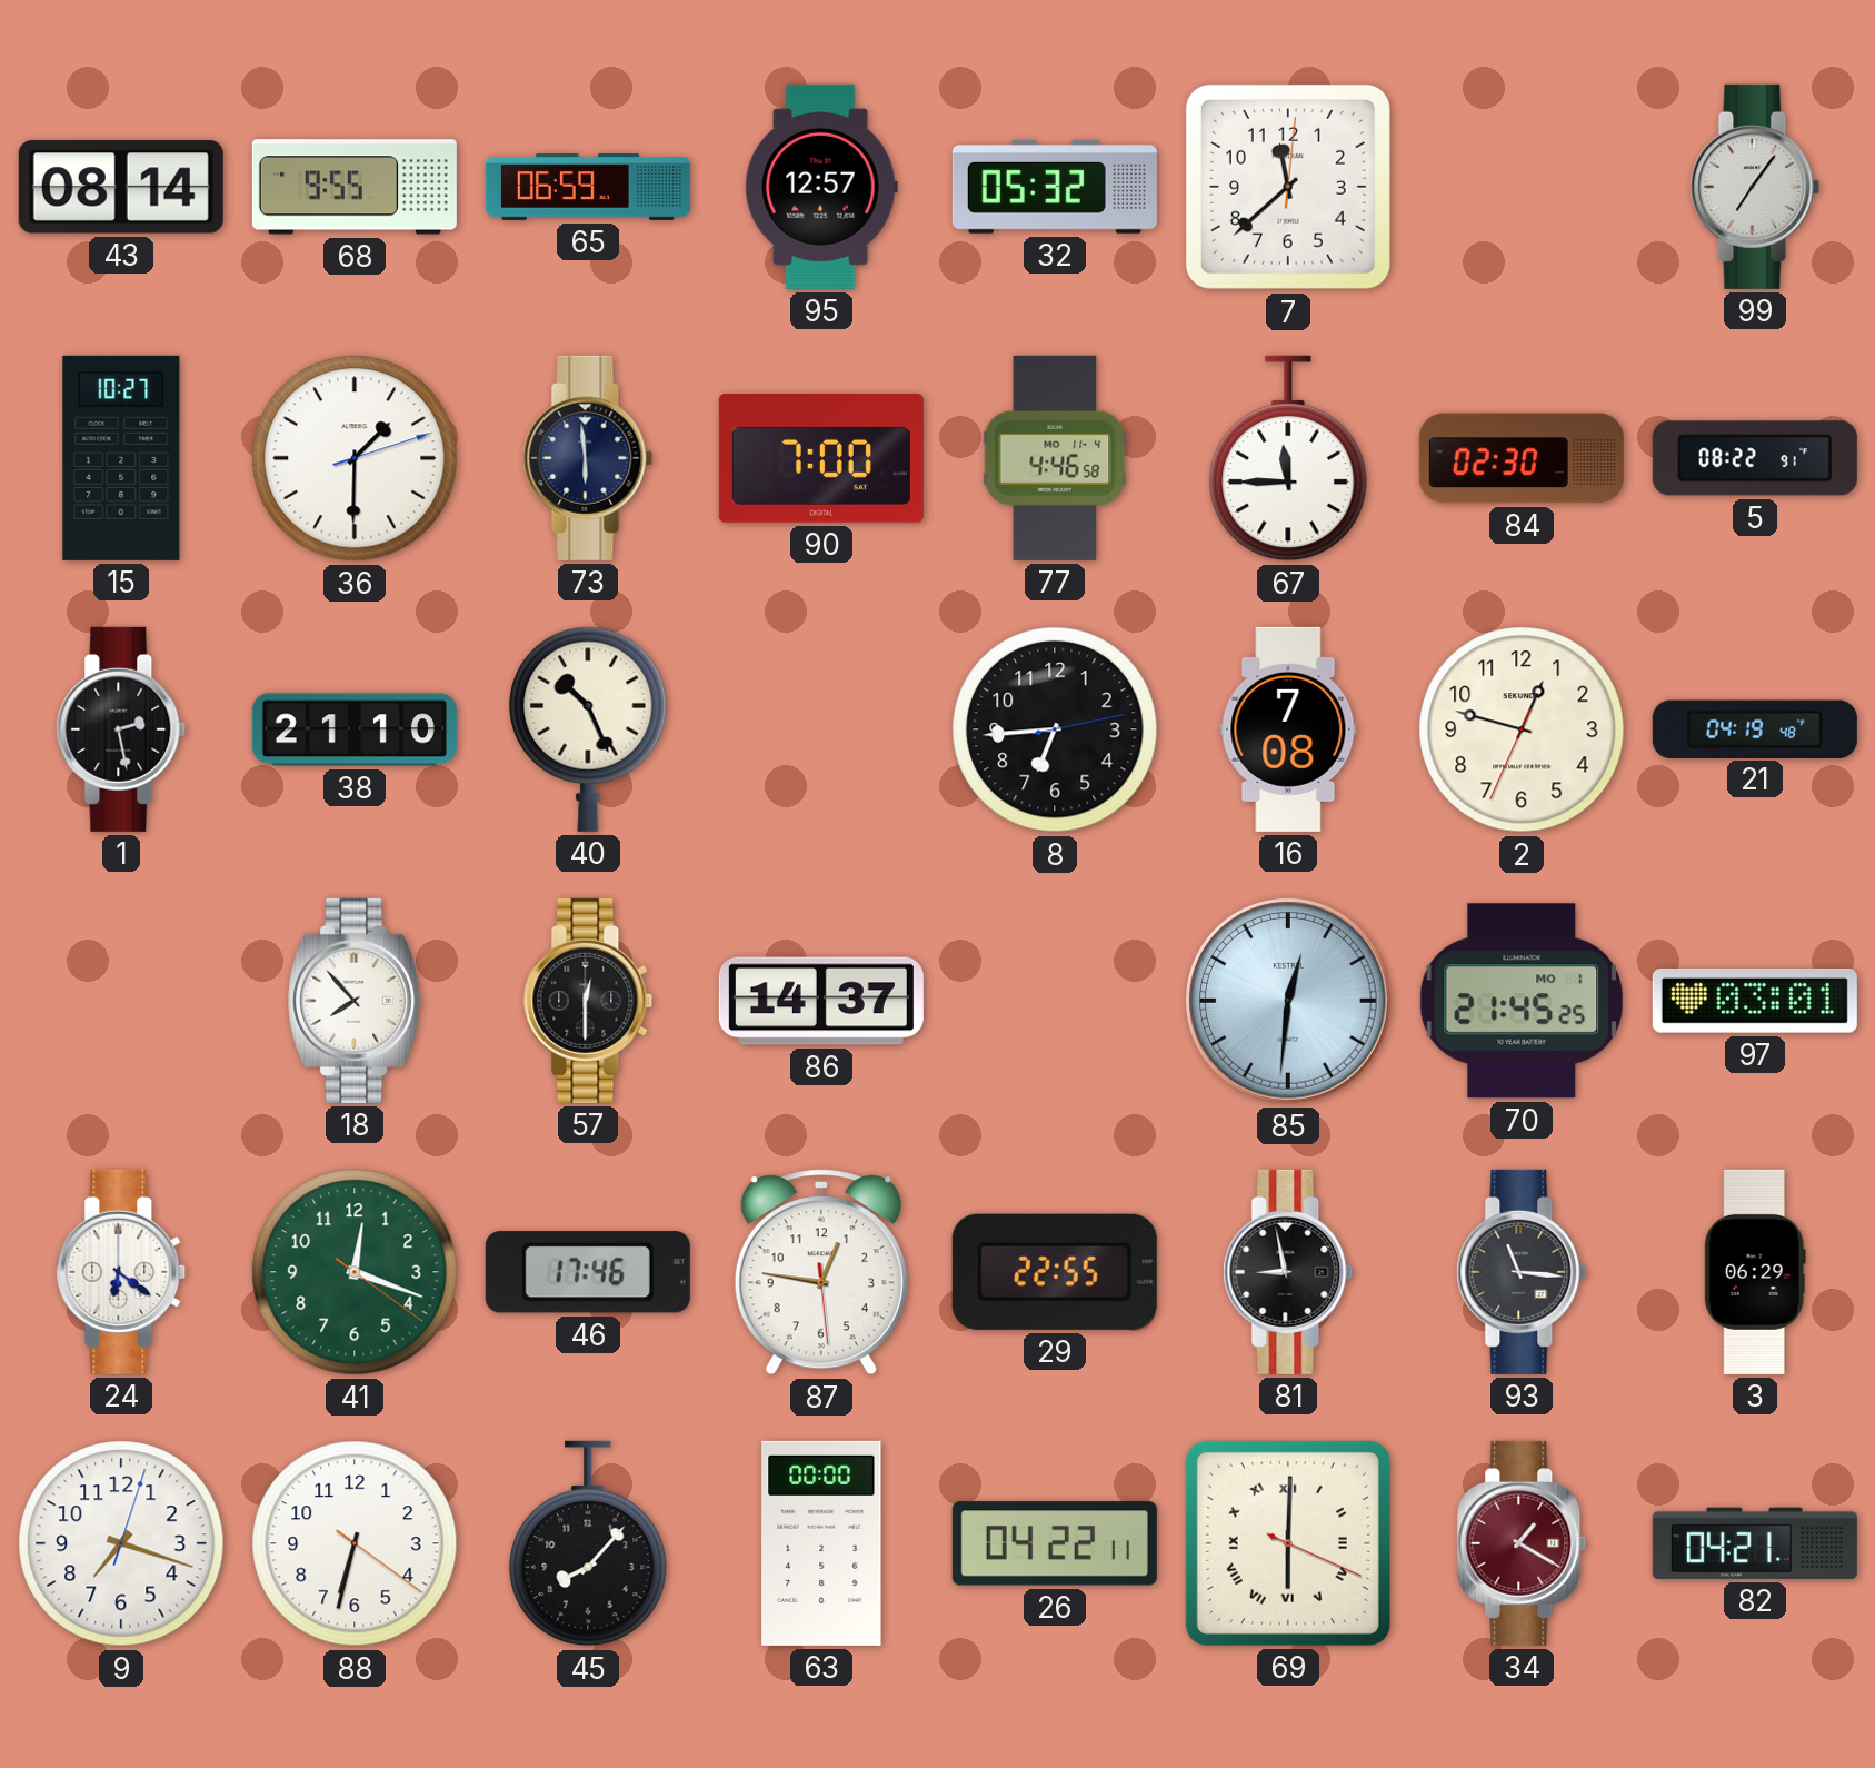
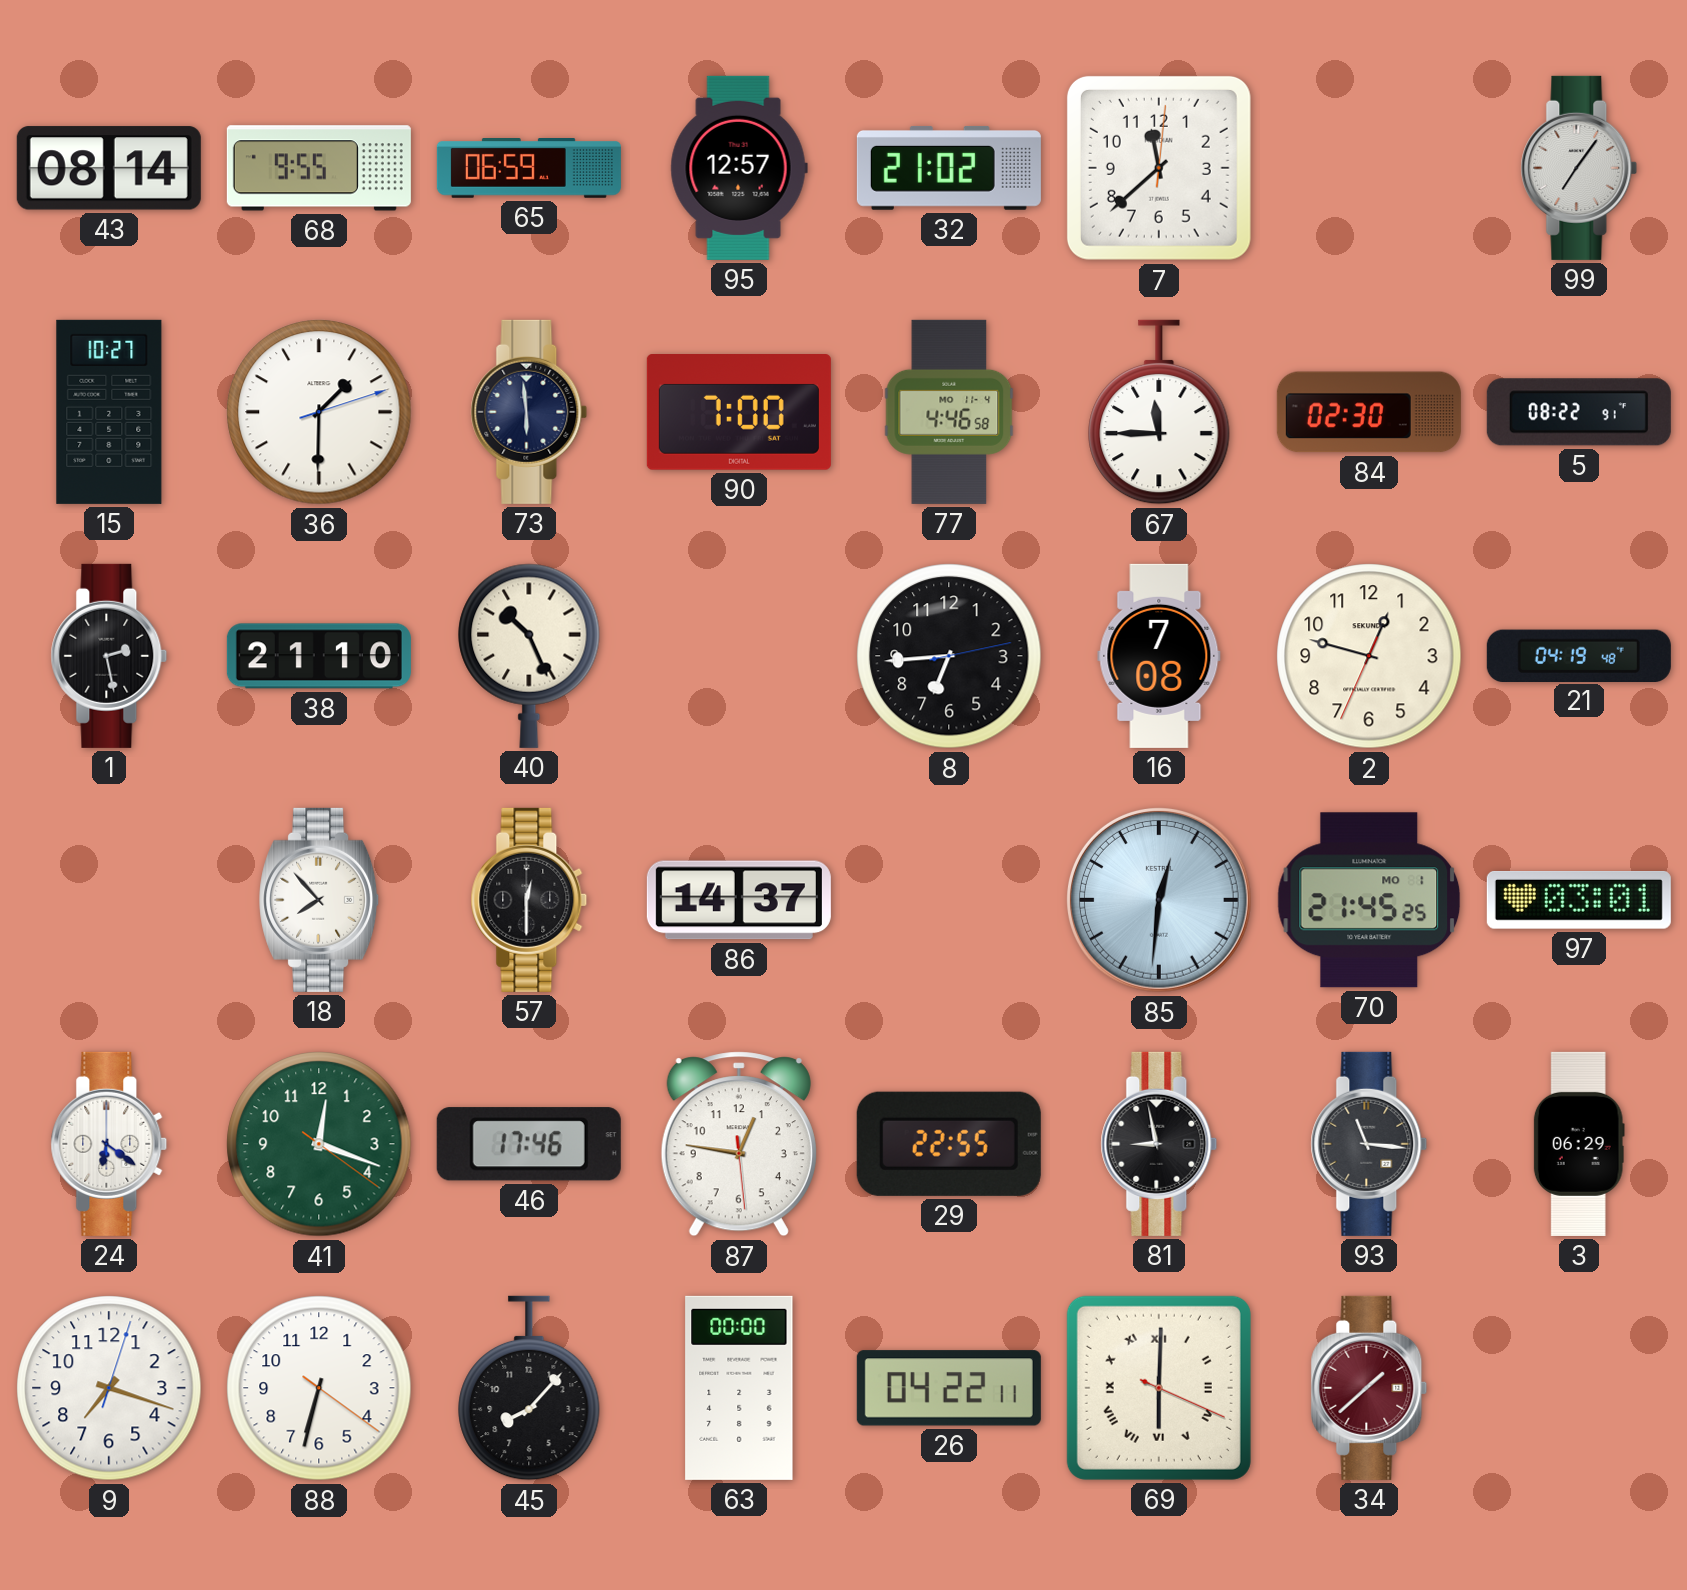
32: 05:32 -> 21:02 (949, 168)
34: 1:20 -> 1:38 (1369, 1388)
82: 04:21 -> none (1755, 1543)
